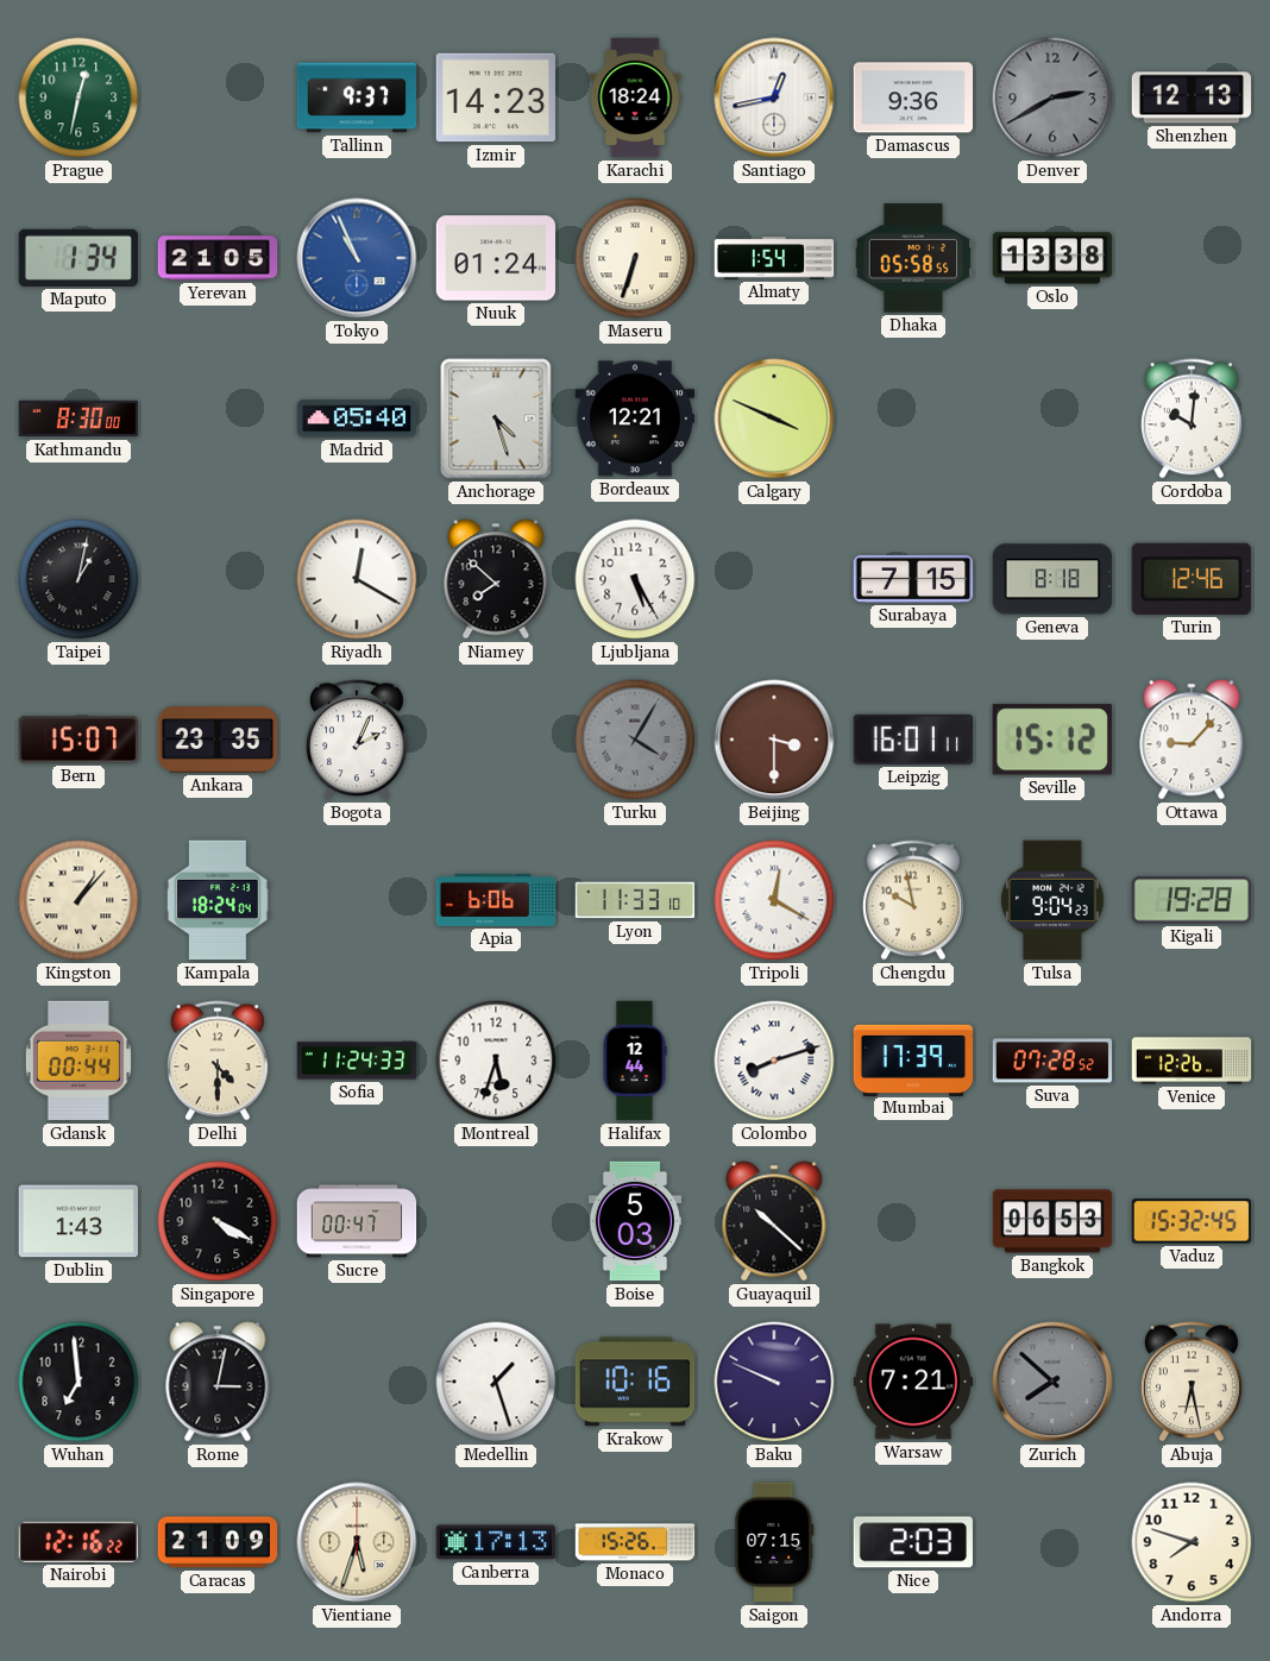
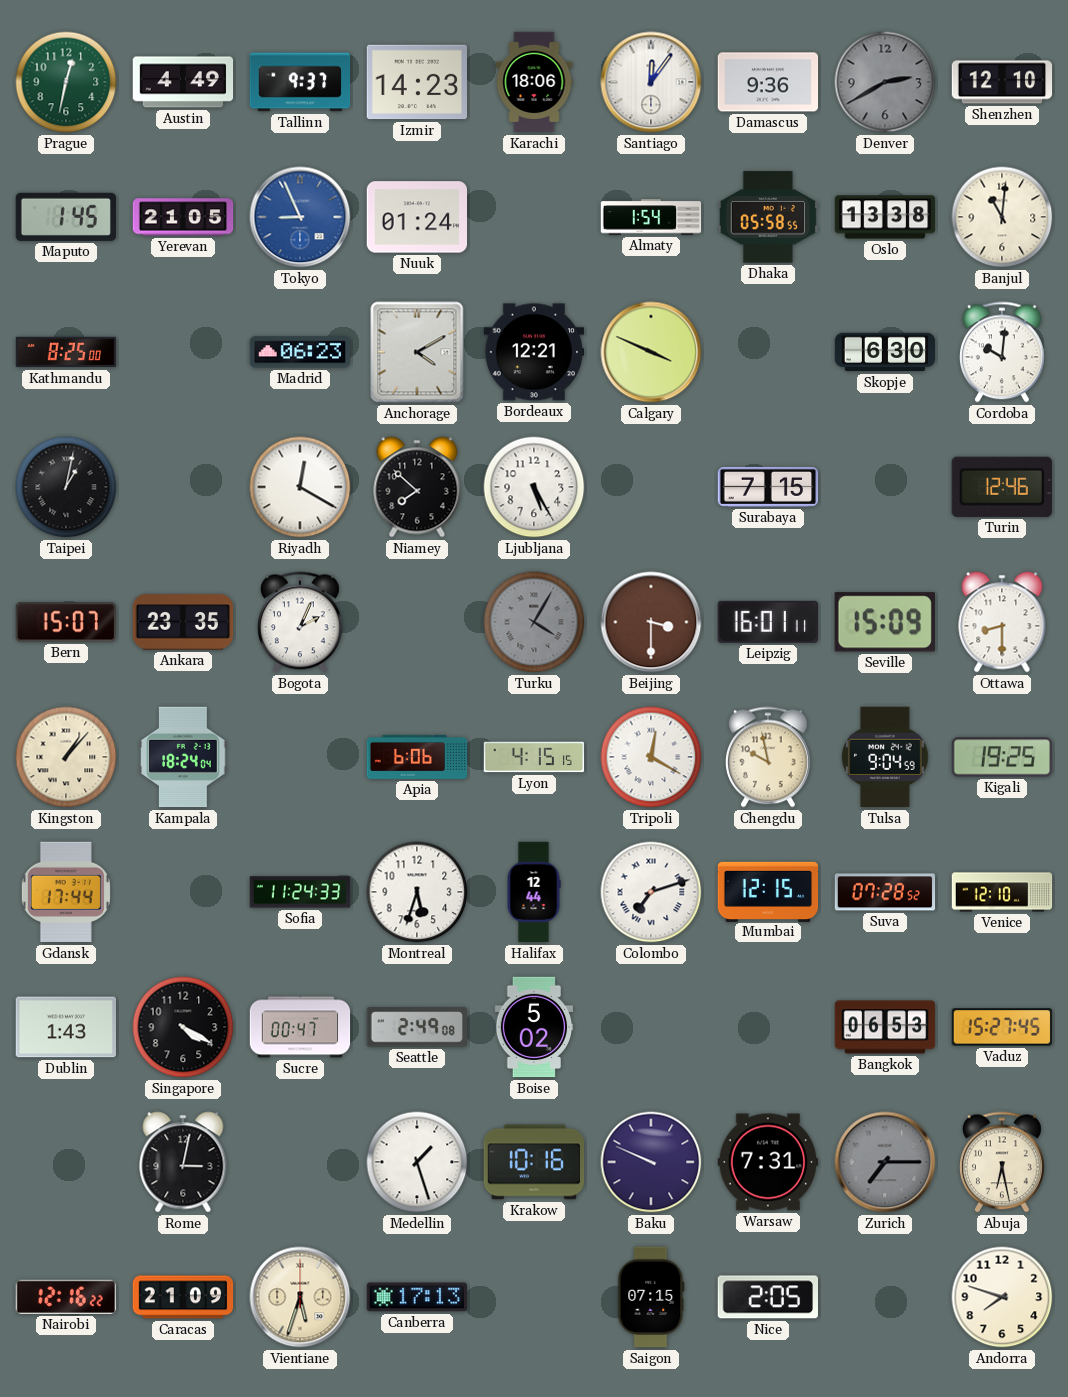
Austin: none -> 4:49 (183, 82)
Karachi: 18:24 -> 18:06 (534, 82)
Santiago: 12:43 -> 12:06 (651, 82)
Shenzhen: 12:13 -> 12:10 (1002, 82)
Maputo: 1:34 -> 1:45 (65, 217)
Tokyo: 10:56 -> 8:56 (300, 217)
Maseru: 6:33 -> none (635, 258)
Banjul: none -> 11:01 (1002, 217)
Kathmandu: 8:30 -> 8:25 (66, 352)
Madrid: 05:40 -> 06:23 (300, 352)
Anchorage: 4:27 -> 4:10 (417, 352)
Skopje: none -> 6:30 (885, 352)
Geneva: 8:18 -> none (1051, 579)
Seville: 15:12 -> 15:09 (885, 622)
Ottawa: 9:07 -> 8:30 (1002, 622)
Lyon: 11:33 -> 4:15 (534, 757)
Tulsa: 9:04:23 -> 9:04:59 (885, 757)
Kigali: 19:28 -> 19:25 (1002, 757)
Gdansk: 00:44 -> 17:44 (66, 892)
Delhi: 4:30 -> none (218, 1061)
Colombo: 8:12 -> 7:12 (651, 892)
Mumbai: 17:39 -> 12:15 (768, 891)
Venice: 12:26 -> 12:10 (1002, 892)
Seattle: none -> 2:49 (416, 1027)
Boise: 5:03 -> 5:02 (534, 1027)
Guayaquil: 10:22 -> none (774, 1221)
Vaduz: 15:32 -> 15:27 (1002, 1027)
Wuhan: 6:59 -> none (78, 1382)
Warsaw: 7:21 -> 7:31 (768, 1162)
Zurich: 7:52 -> 7:15 (885, 1162)
Monaco: 15:26 -> none (635, 1542)
Nice: 2:03 -> 2:05 (767, 1297)
